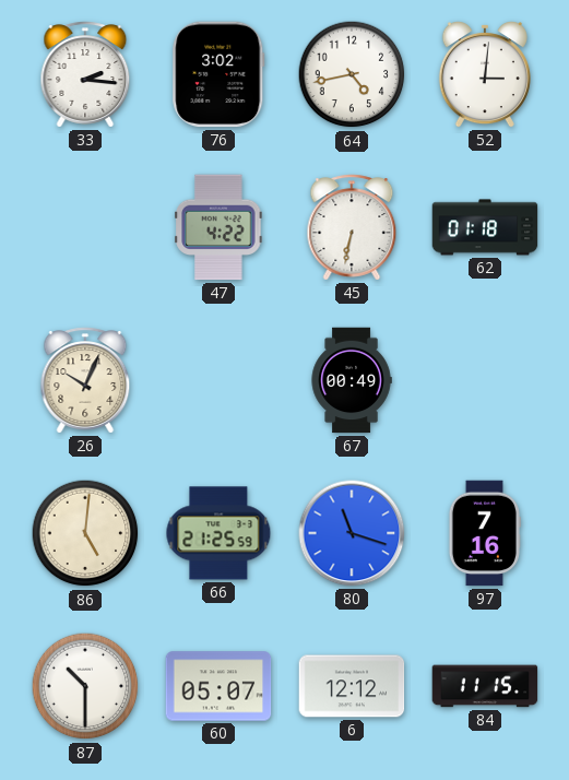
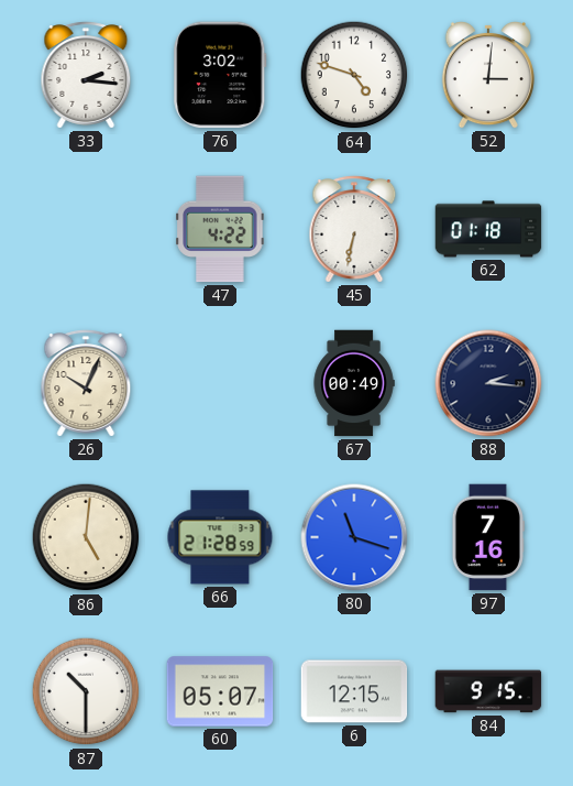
64: 4:43 -> 4:48 (354, 75)
88: none -> 2:16 (488, 383)
66: 21:25 -> 21:28 (220, 537)
6: 12:12 -> 12:15 (354, 691)
84: 11:15 -> 9:15 (488, 691)
